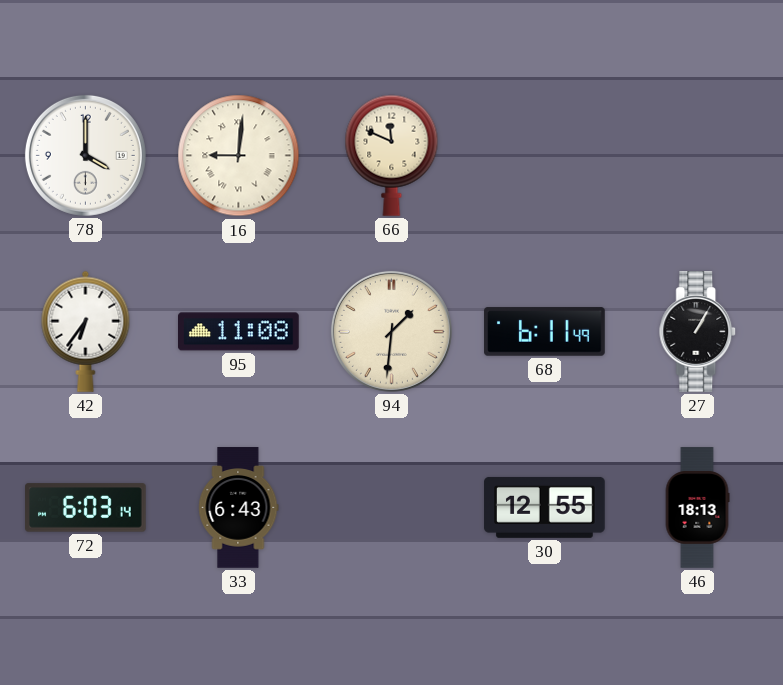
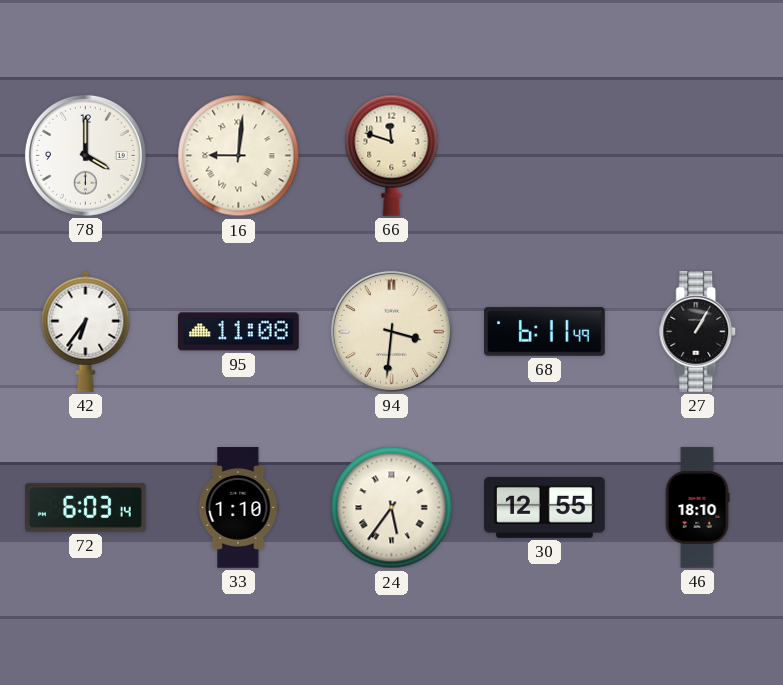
66: 11:49 -> 11:48 (392, 155)
94: 1:31 -> 3:31 (391, 331)
33: 6:43 -> 1:10 (239, 508)
24: none -> 5:36 (392, 508)
46: 18:13 -> 18:10 (697, 508)
